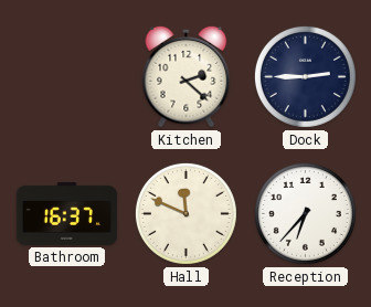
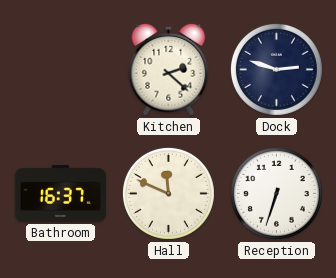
Dock: 2:45 -> 2:48 (276, 69)
Reception: 6:37 -> 6:33 (276, 193)
